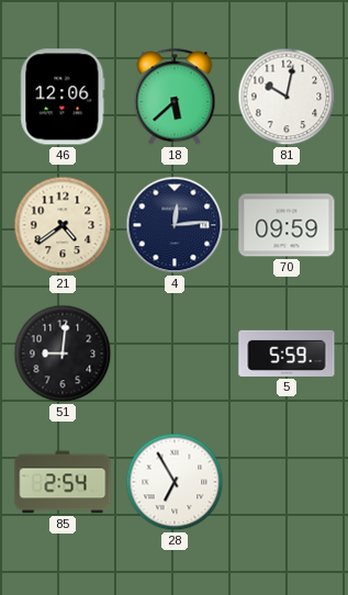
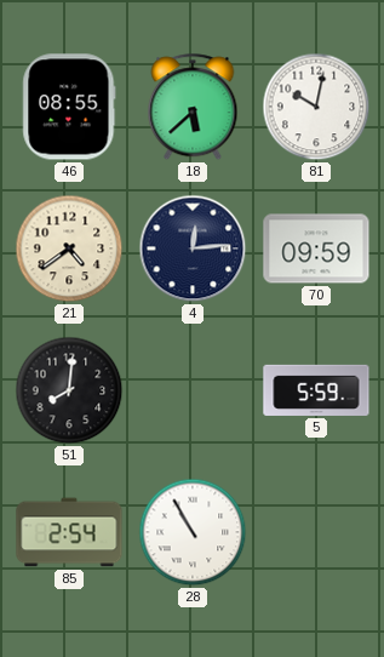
46: 12:06 -> 08:55 (69, 107)
51: 9:01 -> 8:01 (69, 390)
28: 6:55 -> 10:55 (193, 532)
